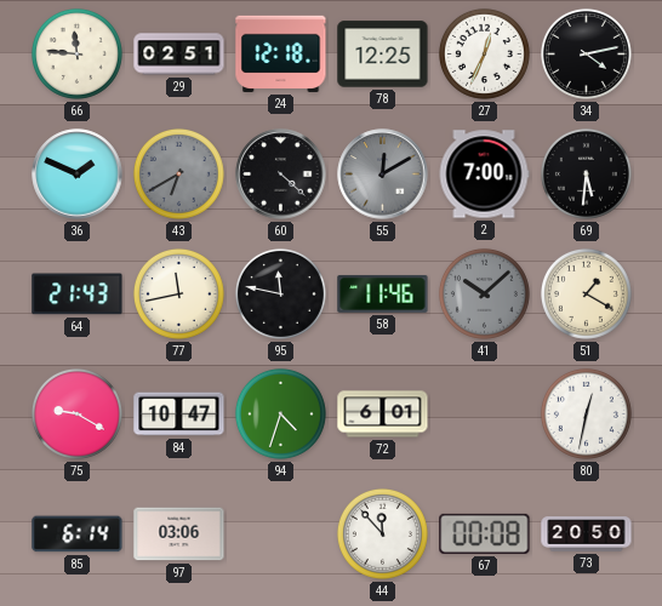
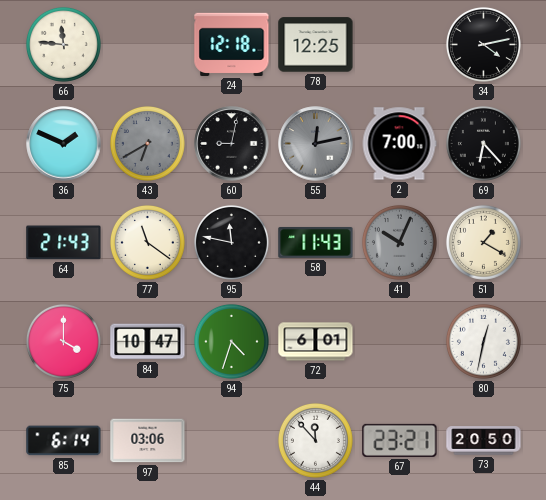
29: 02:51 -> none (179, 55)
27: 12:34 -> none (484, 53)
60: 4:22 -> 9:02 (232, 144)
55: 12:10 -> 12:13 (316, 144)
69: 5:31 -> 6:23 (483, 143)
77: 11:43 -> 11:21 (147, 242)
58: 11:46 -> 11:43 (316, 242)
41: 10:08 -> 10:04 (399, 242)
75: 9:20 -> 4:00 (63, 341)
67: 00:08 -> 23:21 (400, 440)
